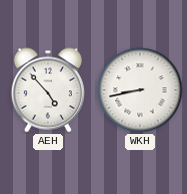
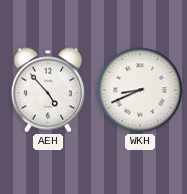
WKH: 8:43 -> 8:41 (140, 90)
